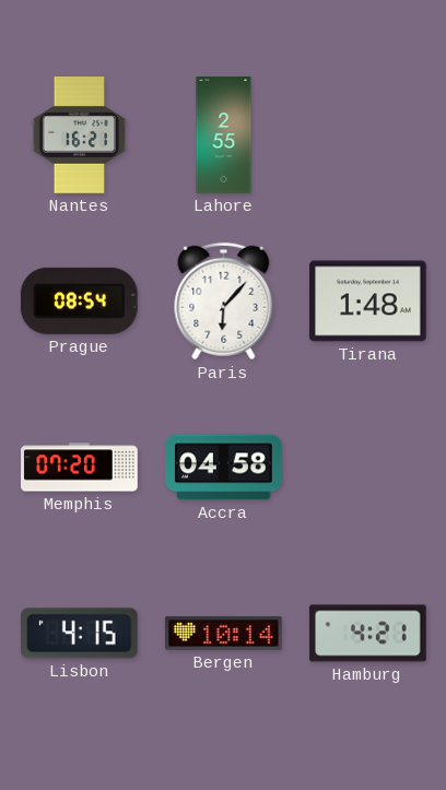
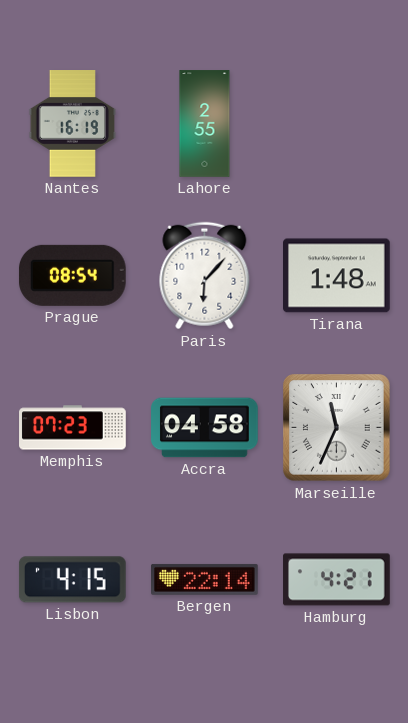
Nantes: 16:21 -> 16:19 (73, 124)
Memphis: 07:20 -> 07:23 (73, 428)
Marseille: none -> 11:34 (337, 428)
Bergen: 10:14 -> 22:14 (205, 579)
